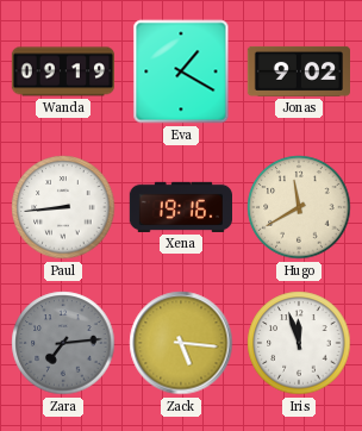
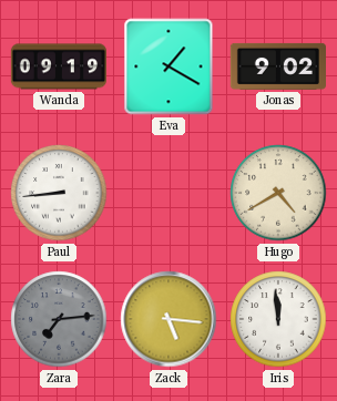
Xena: 19:16 -> none (180, 207)
Hugo: 11:40 -> 4:40 (278, 193)
Iris: 11:57 -> 11:59 (278, 319)
